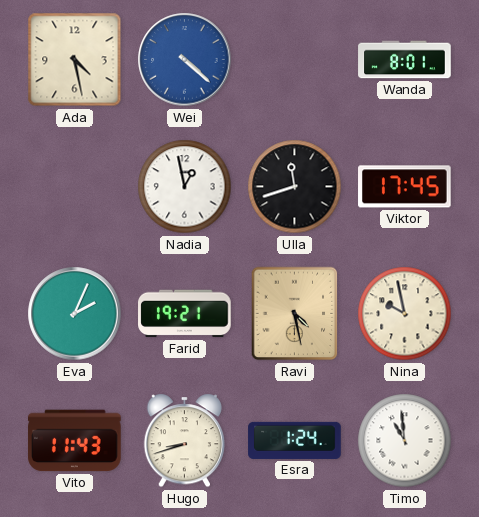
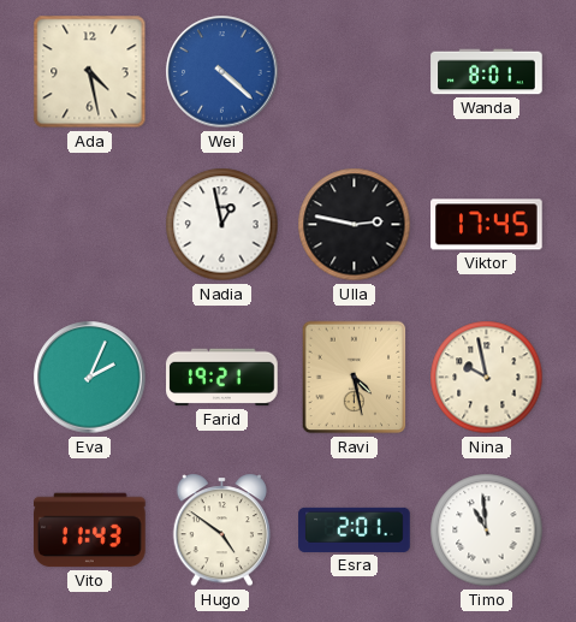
Ulla: 11:42 -> 2:47 (355, 225)
Hugo: 8:42 -> 4:51 (222, 531)
Esra: 1:24 -> 2:01 (355, 529)
